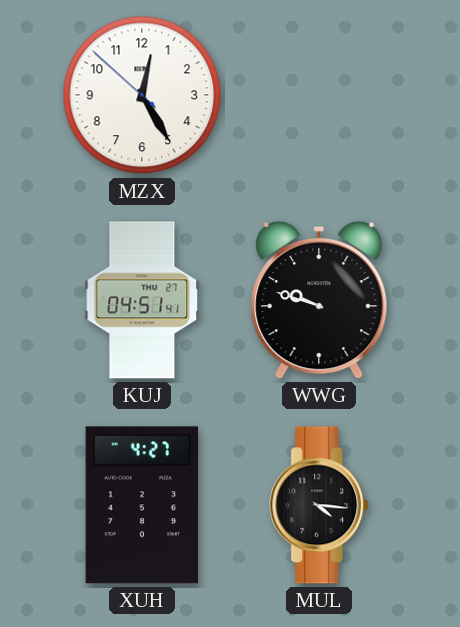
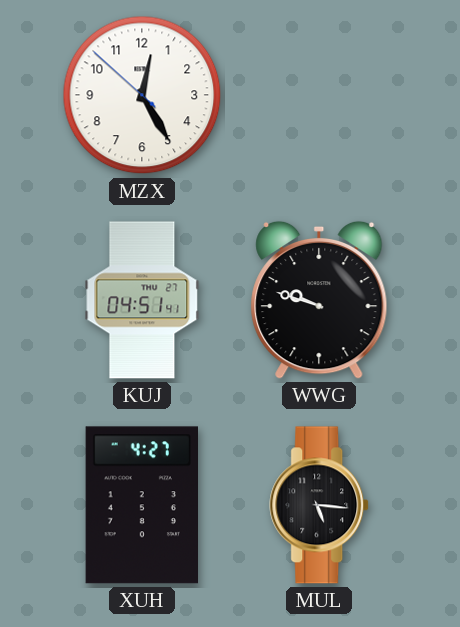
MUL: 4:16 -> 5:16 (320, 505)
